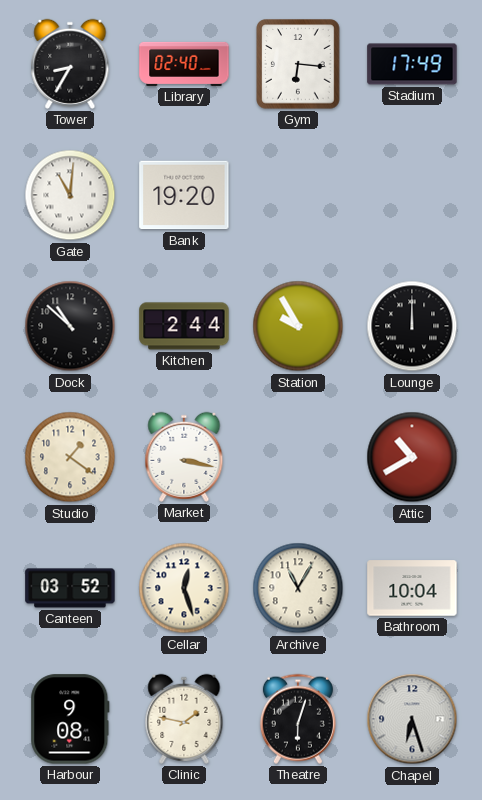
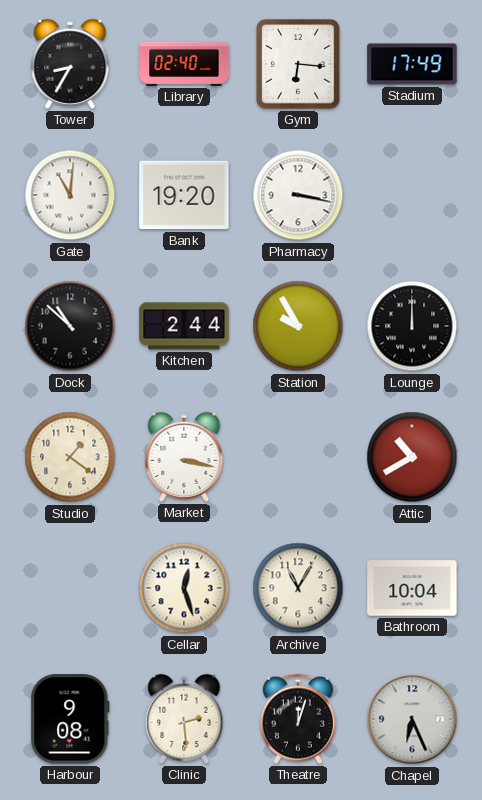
Pharmacy: none -> 3:17 (298, 195)
Canteen: 03:52 -> none (70, 588)
Clinic: 1:47 -> 2:29 (184, 719)
Theatre: 6:03 -> 12:03 (298, 719)
Chapel: 6:27 -> 6:26 (412, 719)
